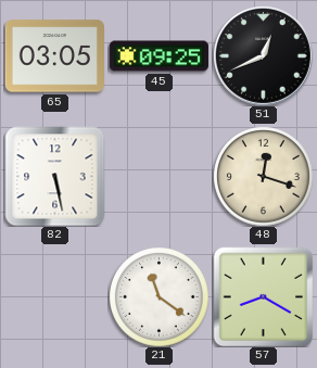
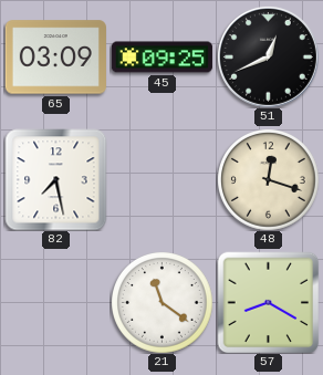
65: 03:05 -> 03:09 (55, 58)
82: 5:28 -> 7:28 (55, 179)
